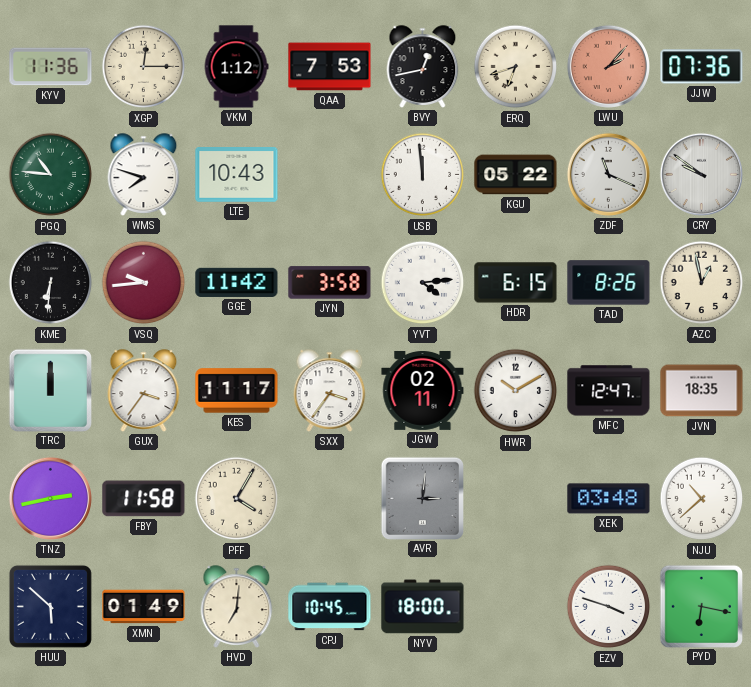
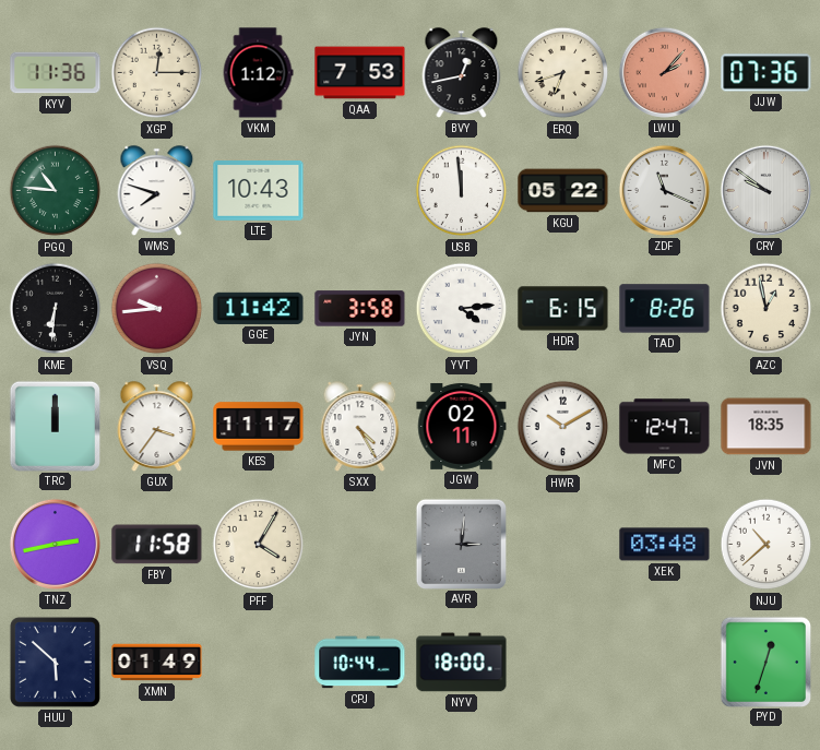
SXX: 3:36 -> 4:25 (360, 427)
HVD: 7:01 -> none (237, 607)
CPJ: 10:45 -> 10:44 (360, 663)
EZV: 3:48 -> none (609, 607)
PYD: 6:17 -> 12:33 (765, 662)
